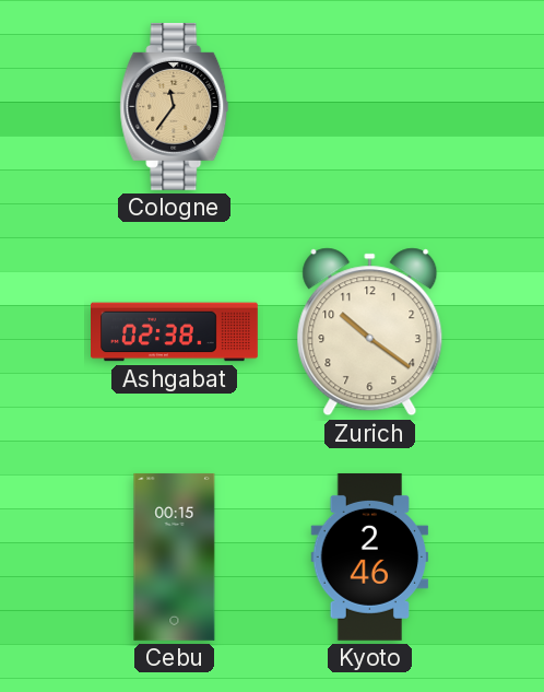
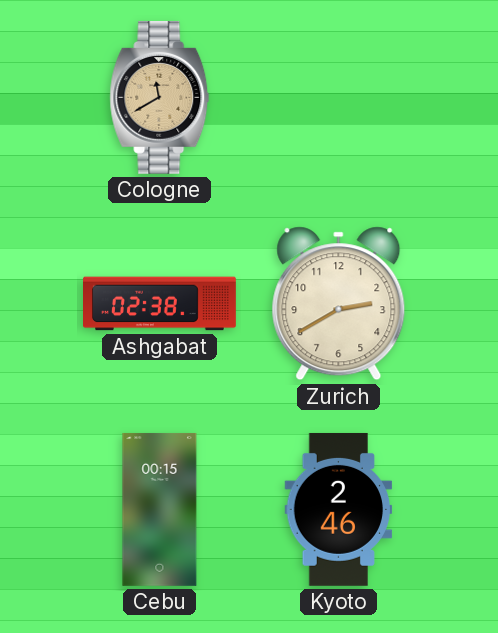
Cologne: 11:36 -> 11:40 (160, 97)
Zurich: 10:21 -> 2:40 (339, 304)
